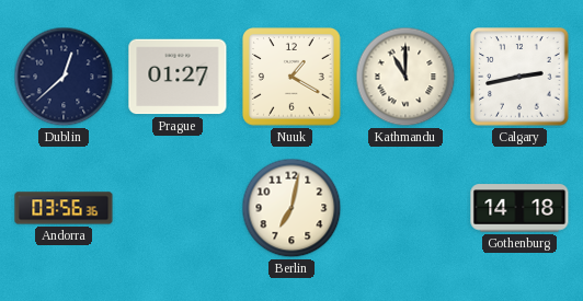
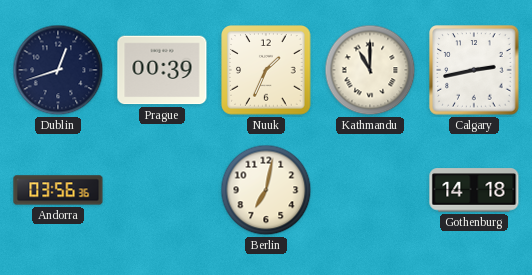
Dublin: 12:38 -> 12:42 (58, 70)
Prague: 01:27 -> 00:39 (162, 70)
Nuuk: 1:20 -> 1:34 (267, 71)
